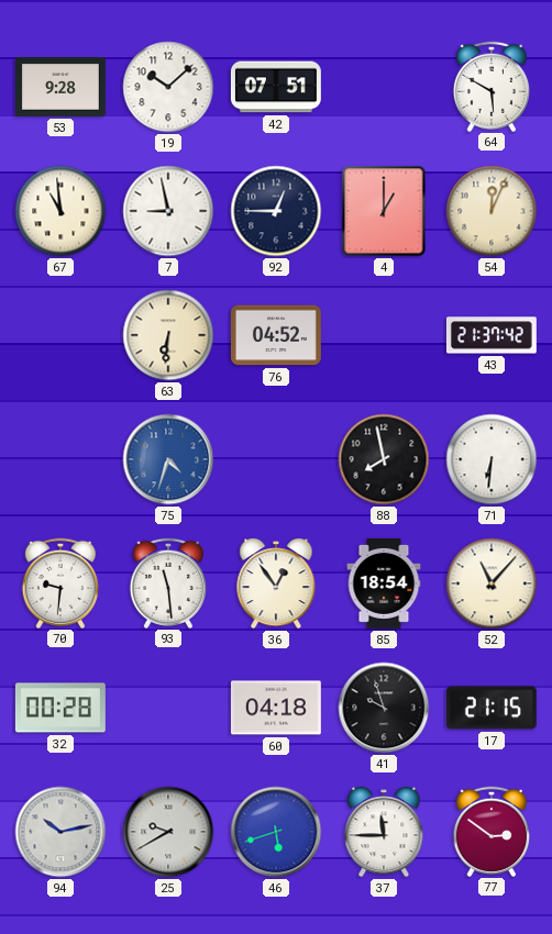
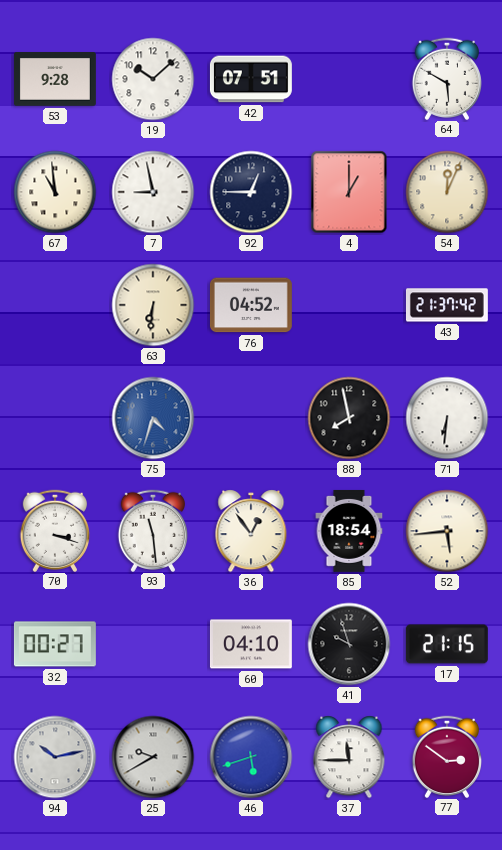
70: 9:31 -> 3:18 (54, 530)
52: 11:07 -> 5:44 (447, 531)
32: 00:28 -> 00:27 (55, 644)
60: 04:18 -> 04:10 (251, 644)
